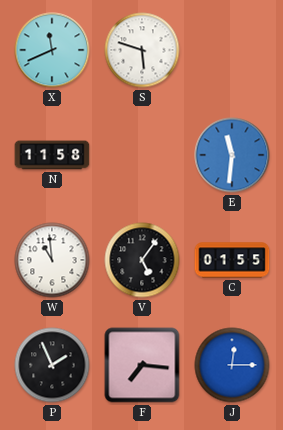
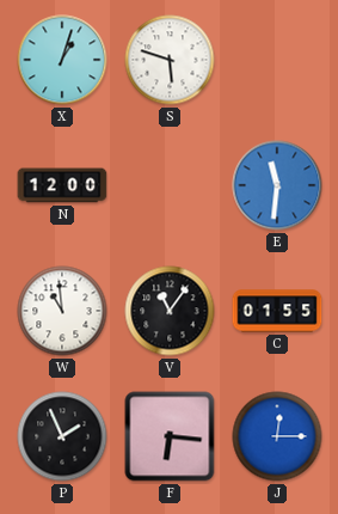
X: 11:41 -> 1:03 (62, 60)
N: 11:58 -> 12:00 (62, 185)
V: 5:06 -> 11:06 (170, 311)
F: 7:16 -> 6:16 (170, 436)
